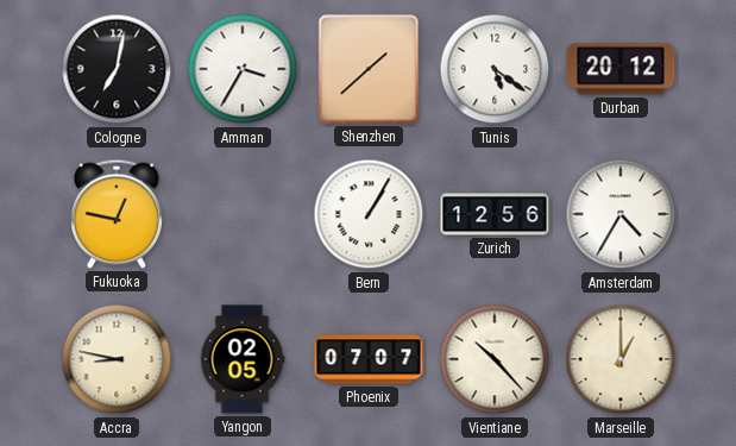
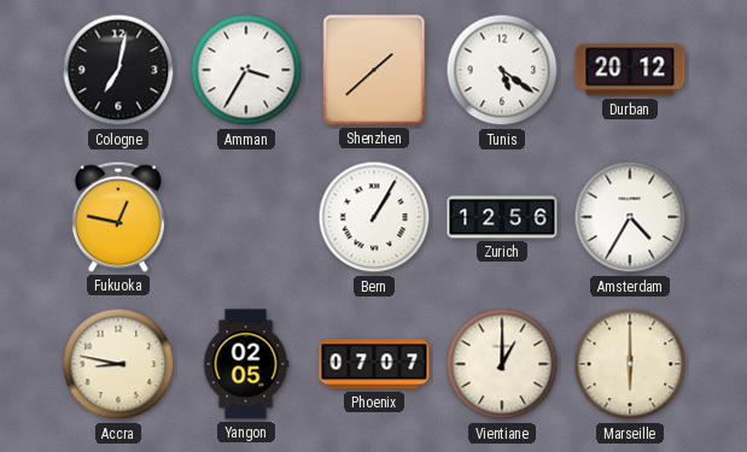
Vientiane: 10:23 -> 1:00 (502, 364)
Marseille: 1:00 -> 6:00 (630, 364)
